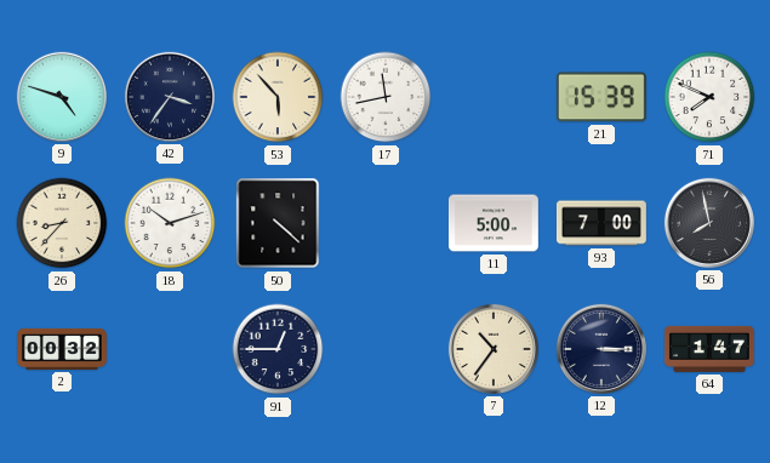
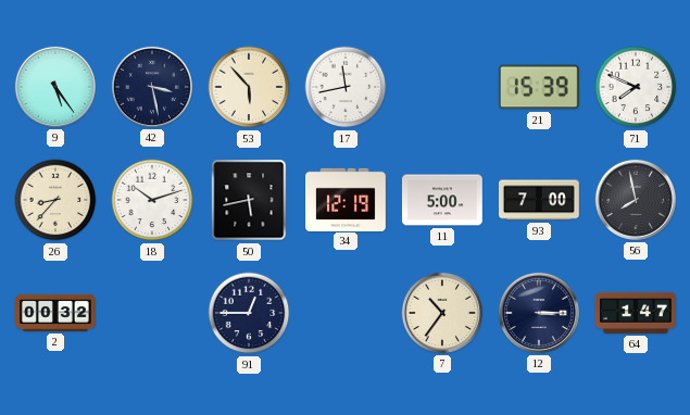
9: 4:48 -> 5:24 (55, 87)
42: 3:36 -> 3:28 (152, 87)
50: 4:22 -> 5:43 (249, 200)
34: none -> 12:19 (347, 199)
